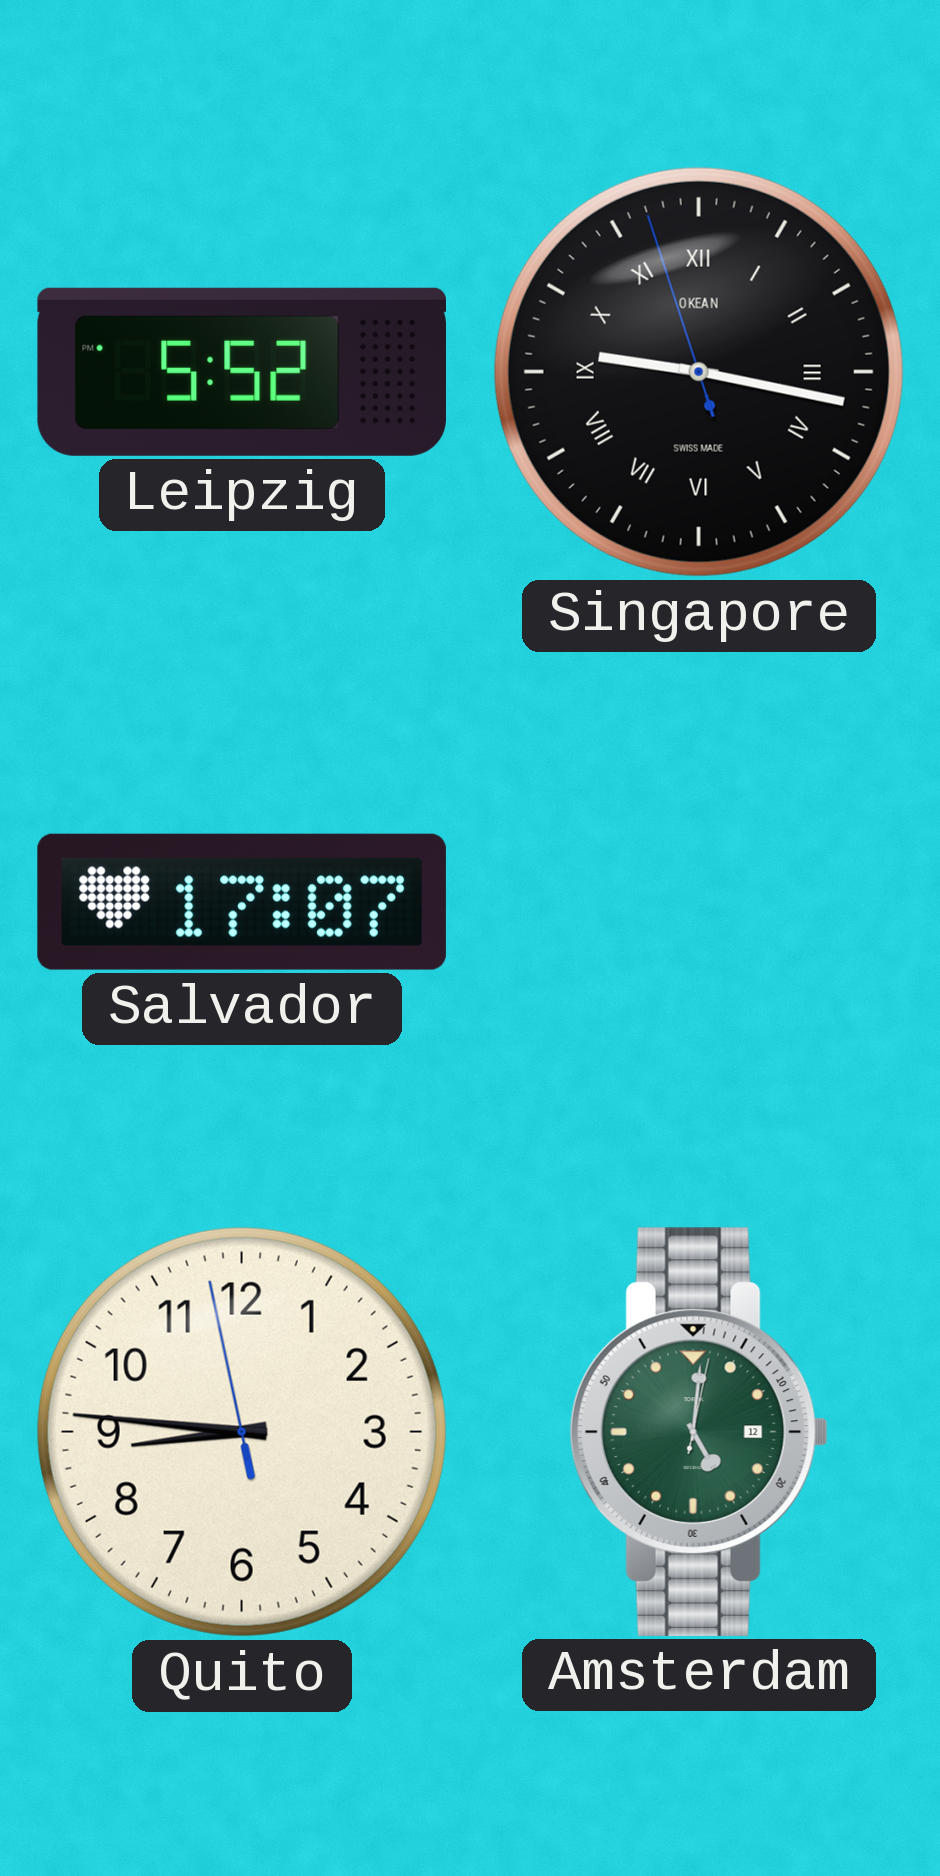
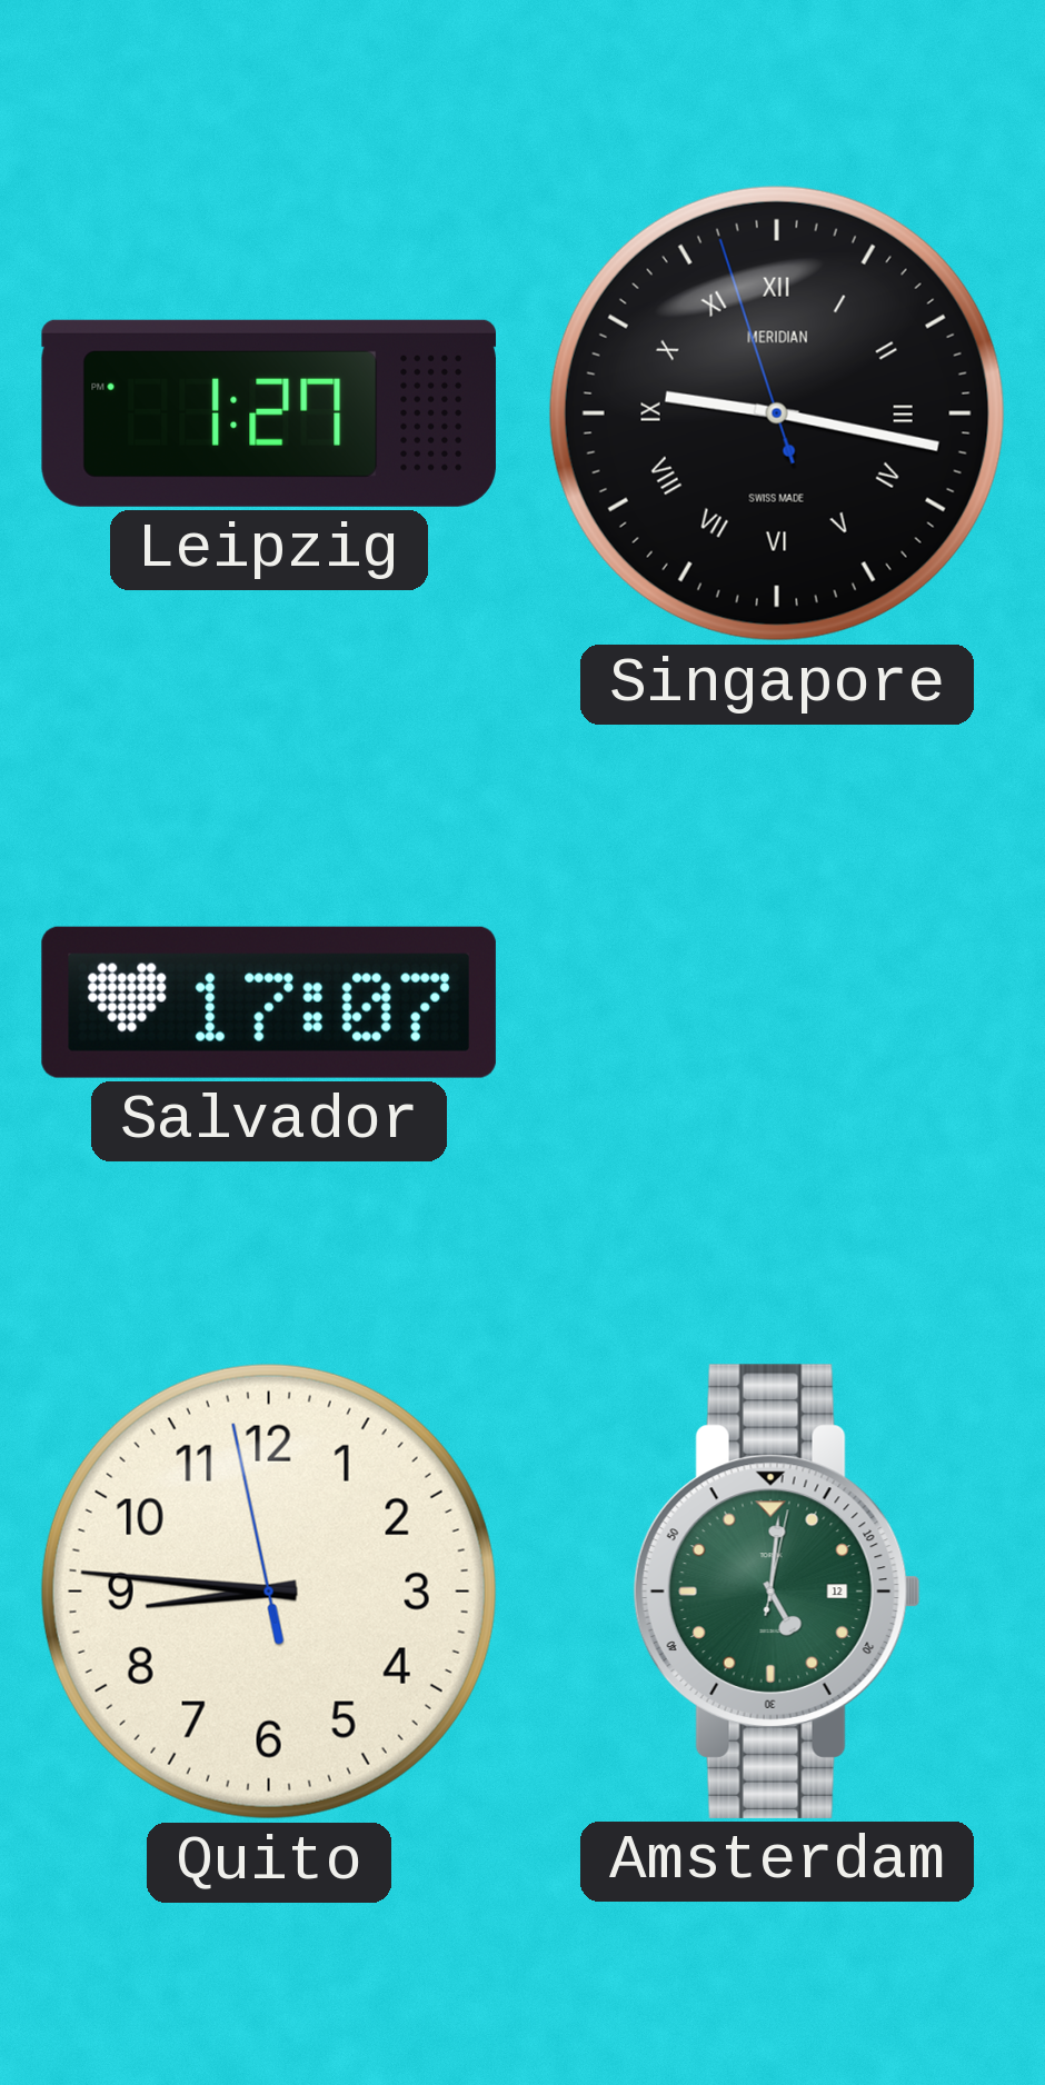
Leipzig: 5:52 -> 1:27 (269, 413)
Singapore brand: OKEAN -> MERIDIAN (777, 413)
